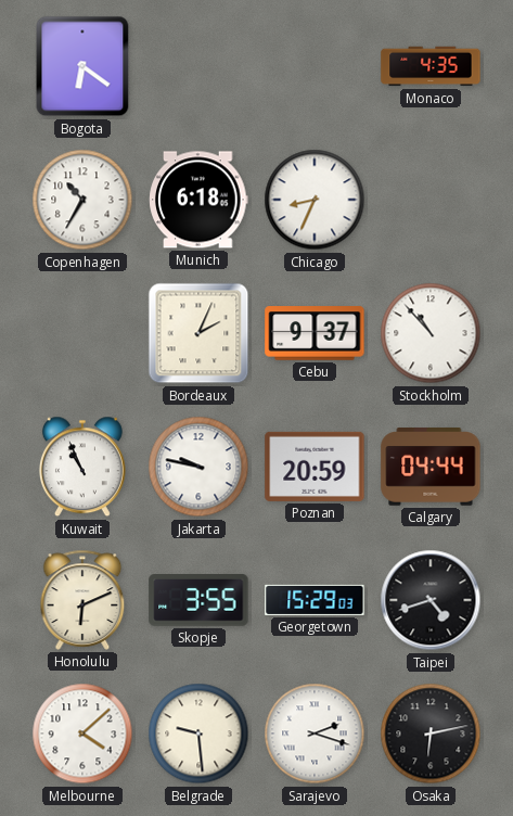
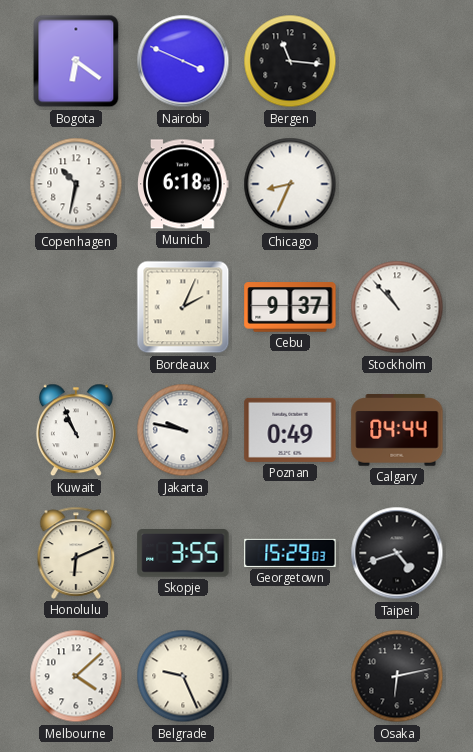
Nairobi: none -> 3:49 (183, 61)
Bergen: none -> 11:16 (290, 61)
Monaco: 4:35 -> none (431, 66)
Copenhagen: 10:35 -> 10:32 (76, 184)
Poznan: 20:59 -> 0:49 (290, 430)
Belgrade: 9:29 -> 9:26 (183, 676)
Sarajevo: 2:18 -> none (315, 734)
